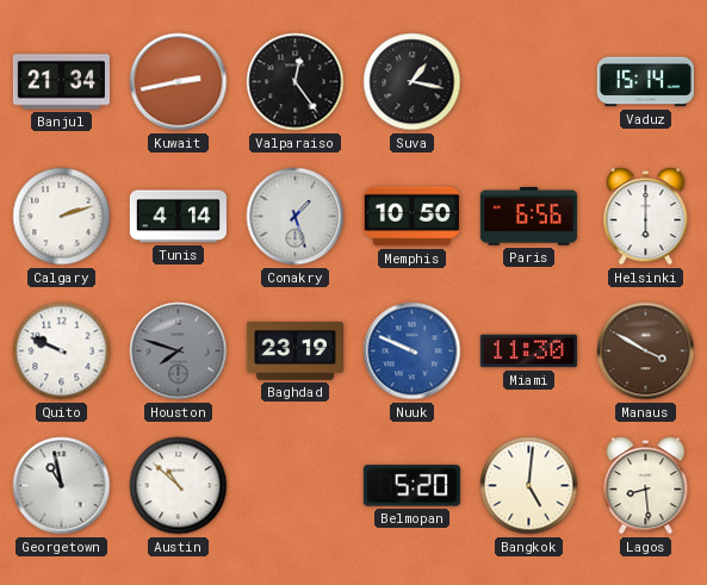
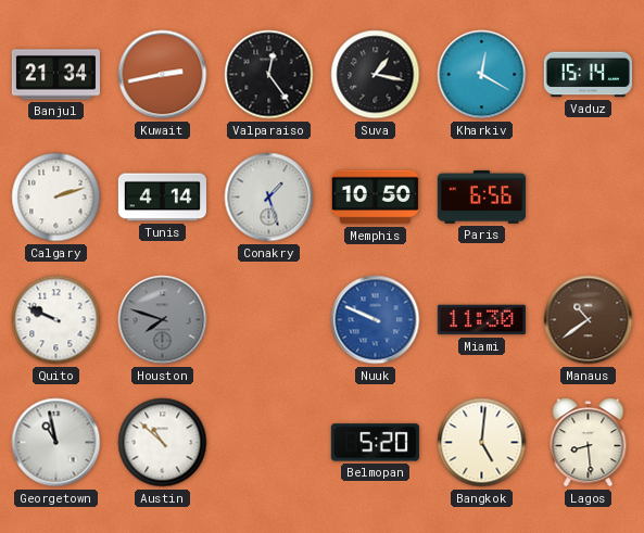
Kharkiv: none -> 12:20 (482, 75)
Helsinki: 6:00 -> none (646, 217)
Baghdad: 23:19 -> none (294, 351)
Manaus: 3:50 -> 10:39 (589, 320)
